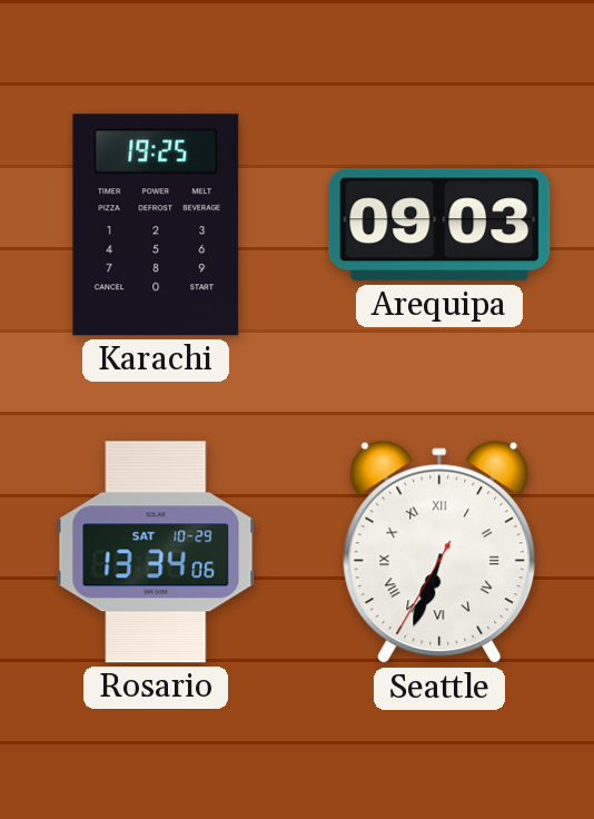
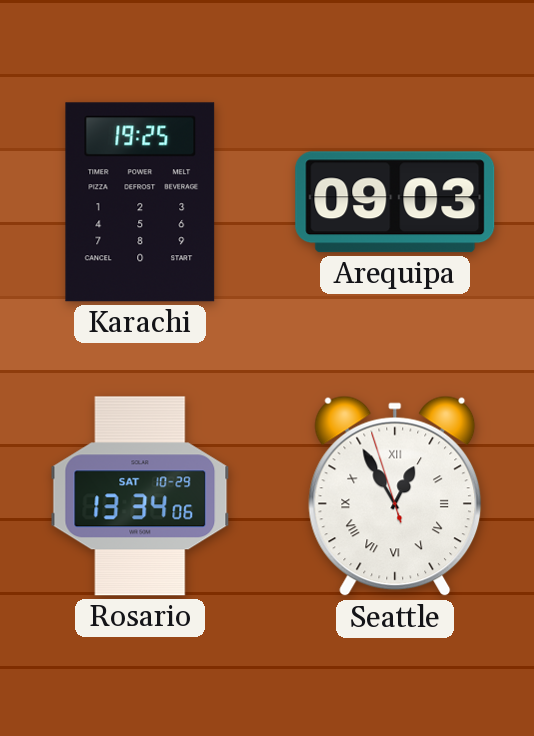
Seattle: 6:33 -> 12:54 (395, 496)
